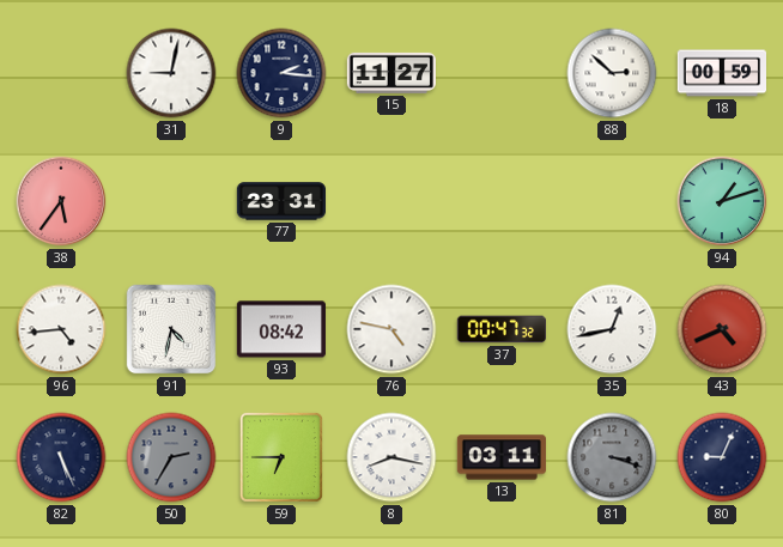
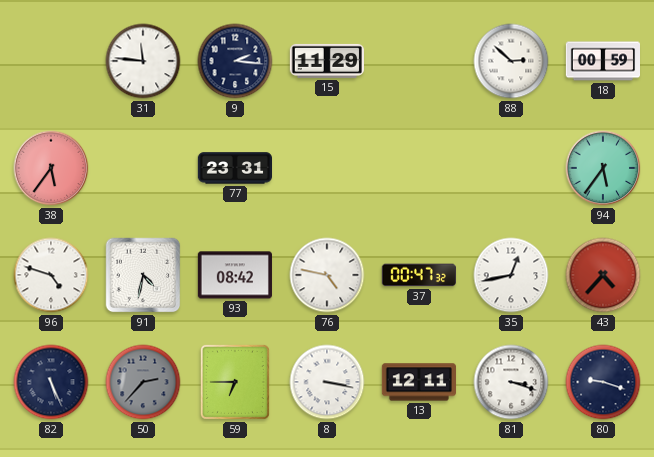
31: 9:02 -> 11:46 (143, 61)
15: 11:27 -> 11:29 (326, 61)
94: 1:12 -> 5:36 (603, 168)
96: 4:44 -> 4:48 (51, 275)
43: 4:41 -> 4:37 (603, 275)
50: 2:35 -> 2:37 (143, 382)
8: 8:17 -> 3:17 (327, 382)
13: 03:11 -> 12:11 (418, 382)
81 dial: grey -> white (511, 382)
80: 9:04 -> 9:18 (603, 382)
